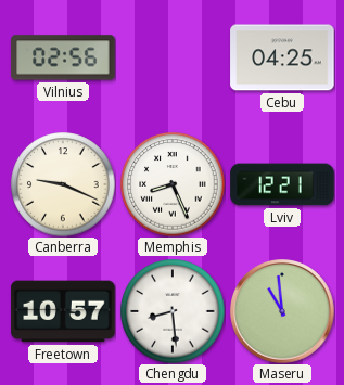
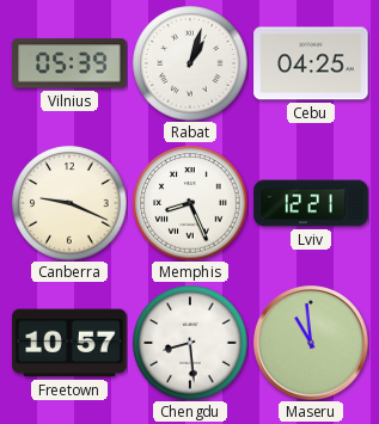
Vilnius: 02:56 -> 05:39 (69, 63)
Rabat: none -> 1:03 (190, 63)
